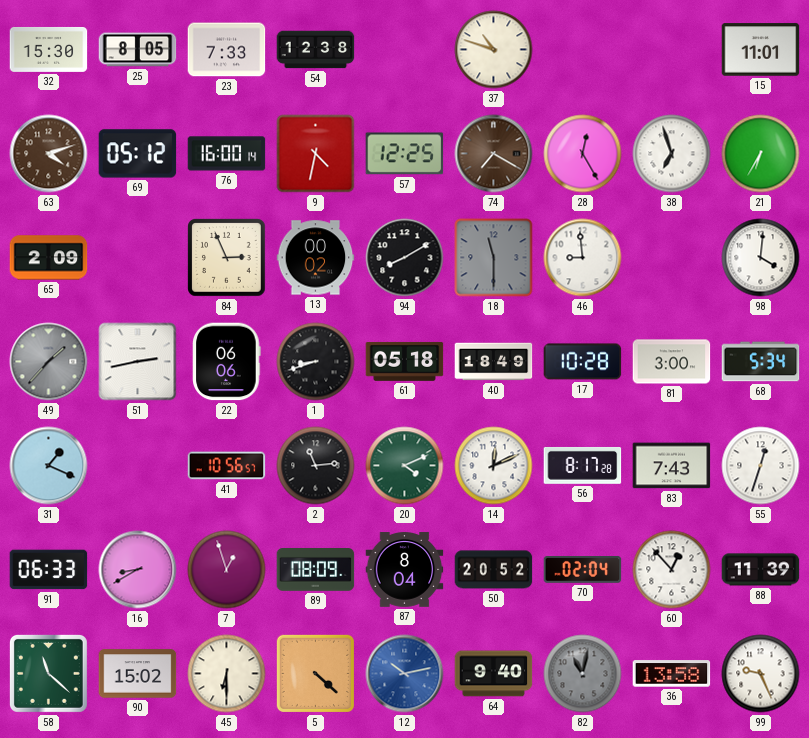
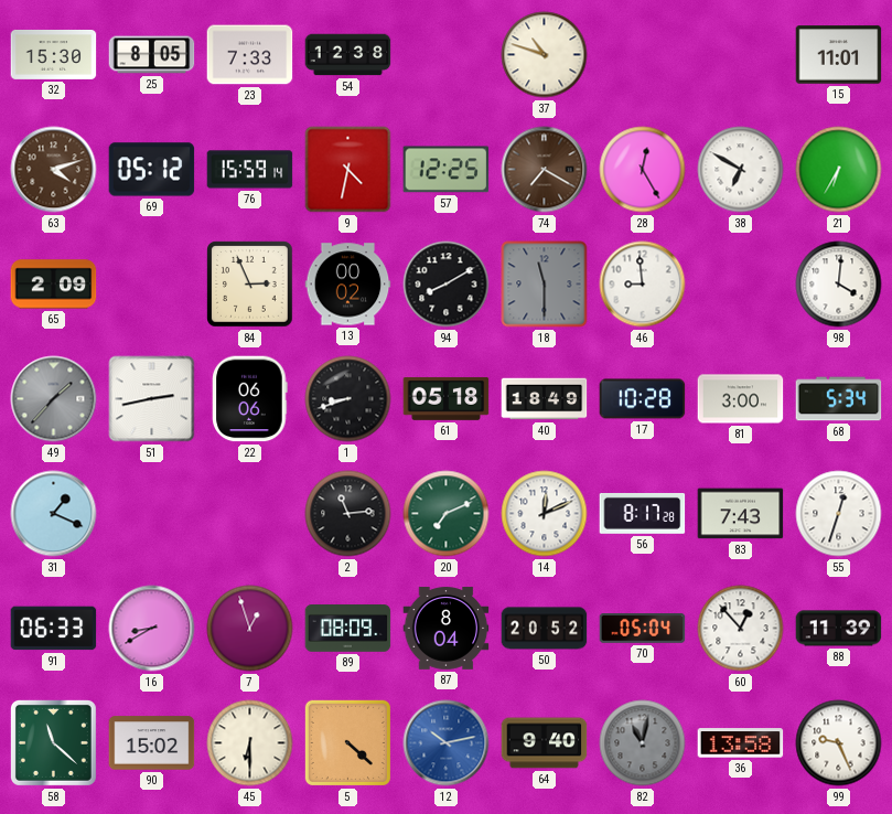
76: 16:00 -> 15:59 (250, 170)
38: 6:57 -> 6:50 (741, 170)
41: 10:56 -> none (227, 466)
20: 4:11 -> 7:11 (447, 514)
70: 02:04 -> 05:04 (643, 629)
